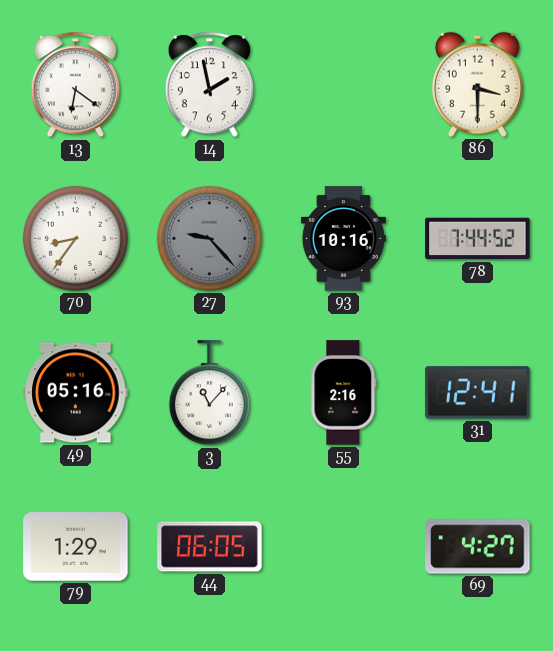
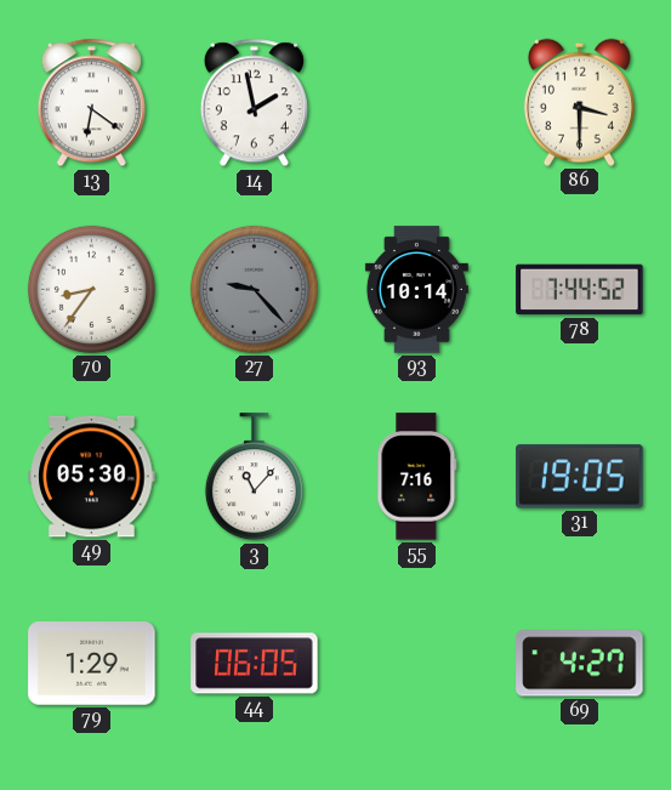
93: 10:16 -> 10:14 (416, 290)
49: 05:16 -> 05:30 (92, 477)
55: 2:16 -> 7:16 (417, 477)
31: 12:41 -> 19:05 (580, 477)
